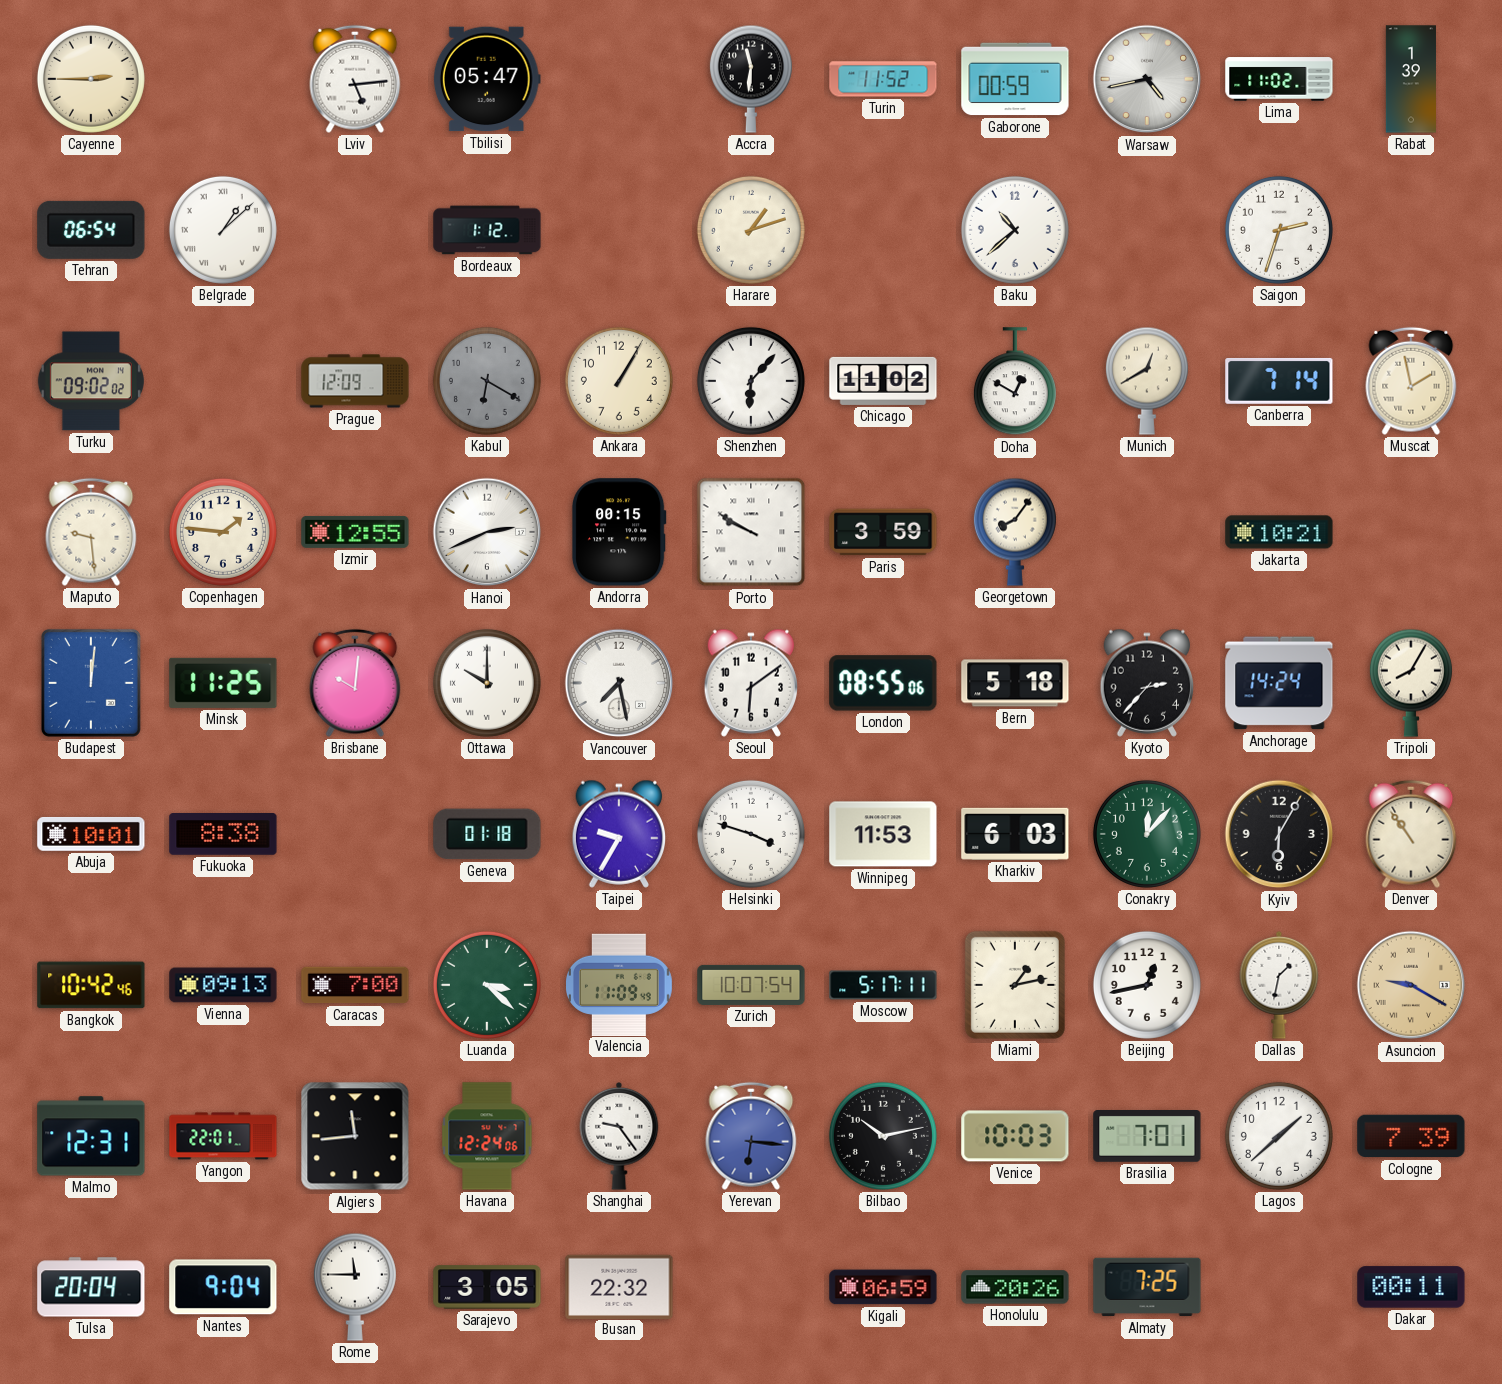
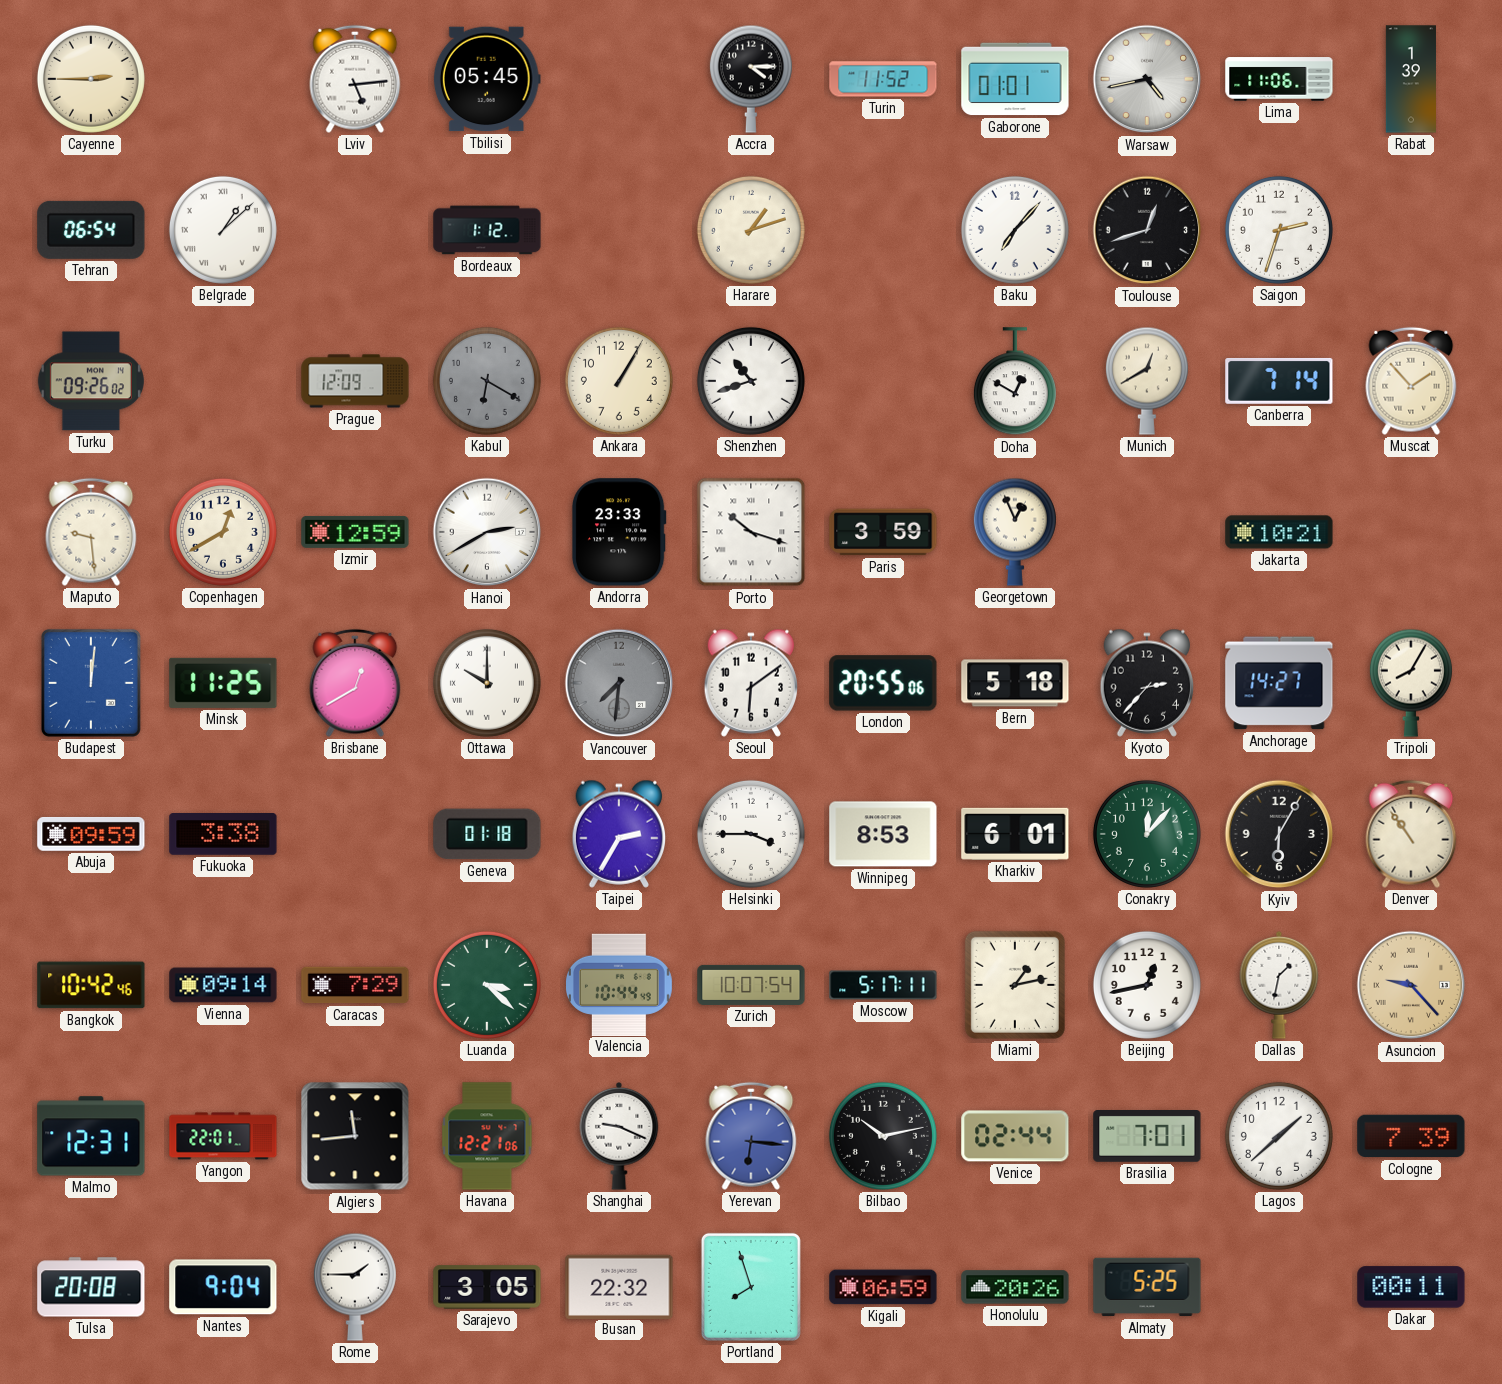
Tbilisi: 05:47 -> 05:45 (487, 79)
Accra: 11:31 -> 4:15 (751, 79)
Gaborone: 00:59 -> 01:01 (1015, 79)
Lima: 11:02 -> 11:06 (1279, 79)
Baku: 10:38 -> 7:07 (1015, 230)
Toulouse: none -> 12:42 (1147, 230)
Turku: 09:02 -> 09:26 (91, 381)
Shenzhen: 6:07 -> 10:42 (751, 381)
Chicago: 11:02 -> none (883, 381)
Muscat: 1:58 -> 1:53 (1411, 381)
Copenhagen: 1:46 -> 12:40 (223, 532)
Izmir: 12:55 -> 12:59 (355, 532)
Hanoi: 2:41 -> 2:40 (487, 532)
Andorra: 00:15 -> 23:33 (619, 532)
Porto: 9:50 -> 10:18 (751, 532)
Georgetown: 8:06 -> 12:56 (1015, 532)
Brisbane: 10:01 -> 12:40 (355, 683)
Vancouver: 7:28 -> 7:31 (619, 683)
Vancouver dial: white -> grey (619, 683)
London: 08:55 -> 20:55 (883, 683)
Anchorage: 14:24 -> 14:27 (1279, 683)
Abuja: 10:01 -> 09:59 (91, 834)
Fukuoka: 8:38 -> 3:38 (223, 834)
Taipei: 9:35 -> 2:35 (619, 834)
Helsinki: 3:48 -> 3:45 (751, 834)
Winnipeg: 11:53 -> 8:53 (883, 834)
Kharkiv: 6:03 -> 6:01 (1015, 834)
Vienna: 09:13 -> 09:14 (223, 985)
Caracas: 7:00 -> 7:29 (355, 985)
Valencia: 11:09 -> 10:44 (619, 984)
Asuncion: 9:20 -> 9:23 (1411, 985)
Havana: 12:24 -> 12:21 (487, 1136)
Shanghai: 9:24 -> 9:19 (619, 1136)
Venice: 10:03 -> 02:44 (1015, 1136)
Tulsa: 20:04 -> 20:08 (91, 1287)
Rome: 11:45 -> 1:45 (355, 1287)
Portland: none -> 7:57 (751, 1287)
Almaty: 7:25 -> 5:25 (1147, 1287)
